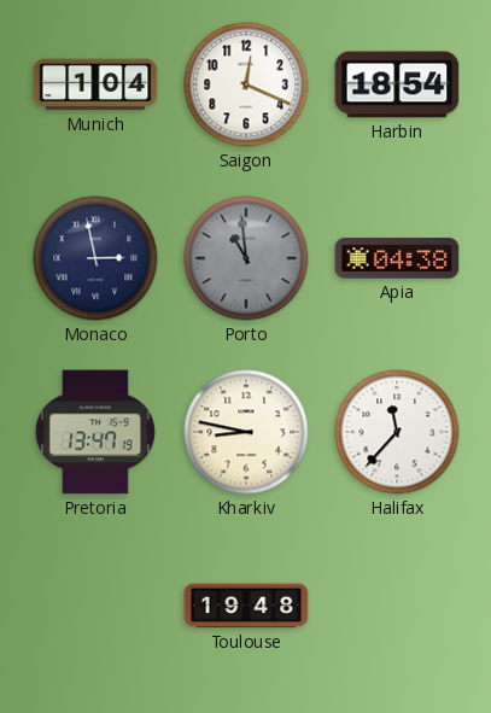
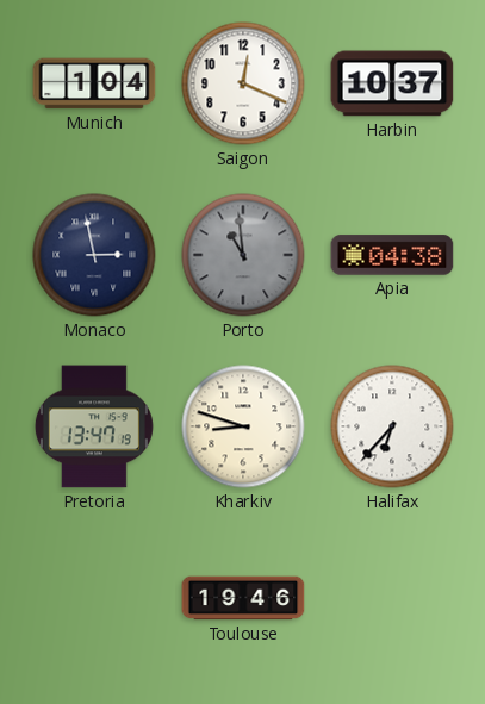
Harbin: 18:54 -> 10:37 (392, 83)
Kharkiv: 8:47 -> 8:48 (243, 426)
Halifax: 11:37 -> 6:37 (392, 426)
Toulouse: 19:48 -> 19:46 (243, 598)
